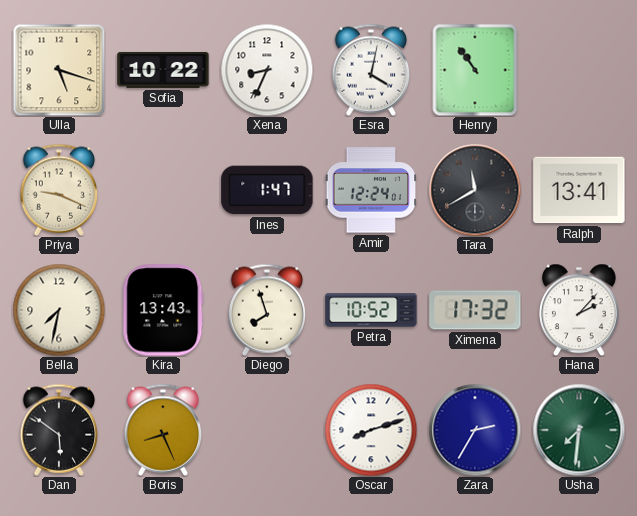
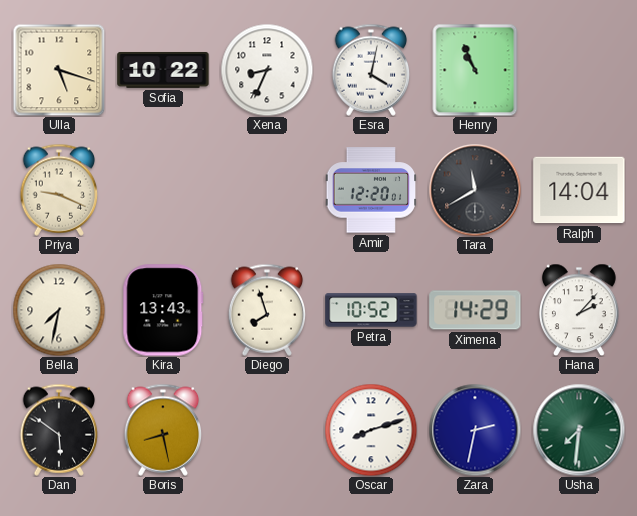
Henry: 10:54 -> 10:56 (475, 70)
Ines: 1:47 -> none (267, 190)
Amir: 12:24 -> 12:20 (371, 190)
Ralph: 13:41 -> 14:04 (579, 190)
Ximena: 17:32 -> 14:29 (475, 310)
Boris: 8:26 -> 8:28 (163, 430)
Zara: 2:35 -> 2:32 (475, 430)
